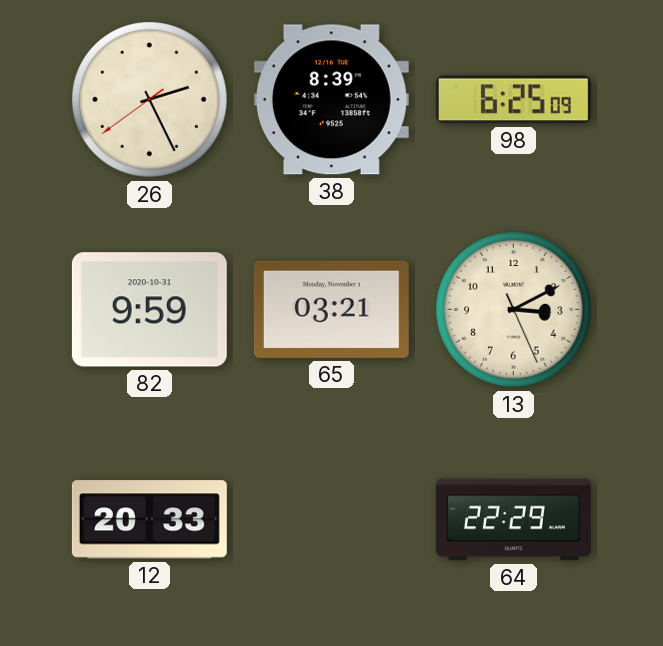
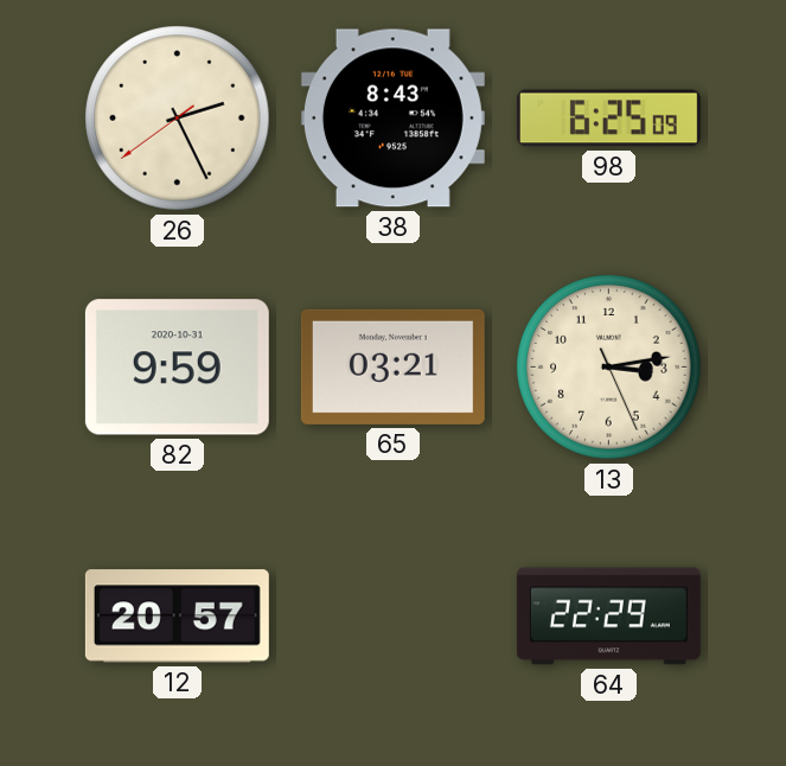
38: 8:39 -> 8:43 (392, 119)
13: 3:10 -> 3:13 (609, 368)
12: 20:33 -> 20:57 (177, 617)
